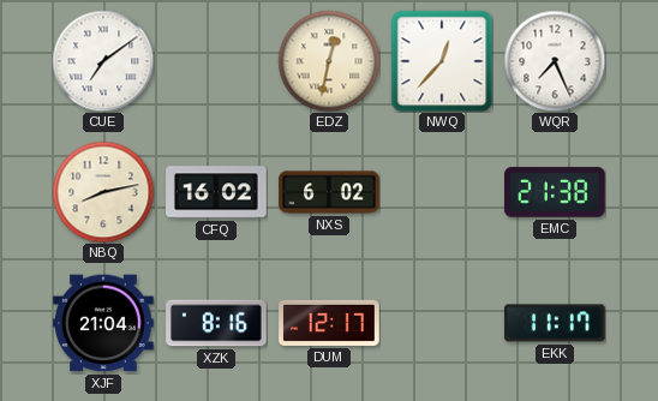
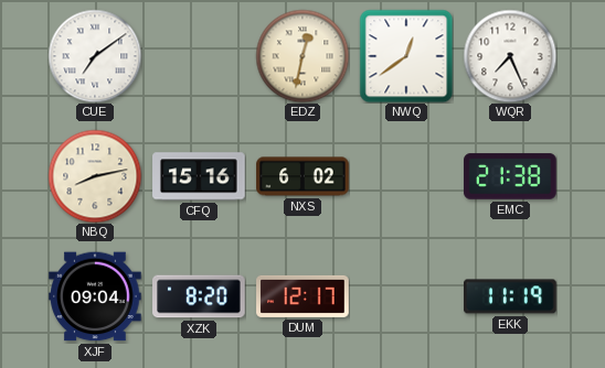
NWQ: 12:37 -> 12:39 (406, 56)
CFQ: 16:02 -> 15:16 (199, 176)
XJF: 21:04 -> 09:04 (95, 296)
XZK: 8:16 -> 8:20 (199, 296)
EKK: 11:17 -> 11:19 (510, 296)
